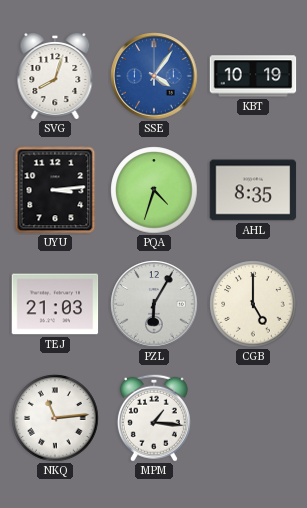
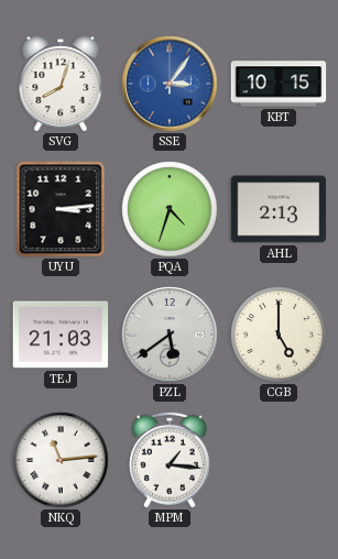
SSE: 4:06 -> 3:06 (170, 84)
KBT: 10:19 -> 10:15 (279, 84)
AHL: 8:35 -> 2:13 (279, 209)
PZL: 6:05 -> 5:39 (170, 335)
